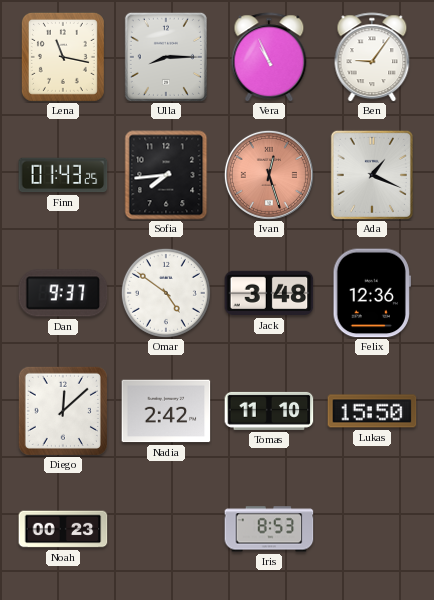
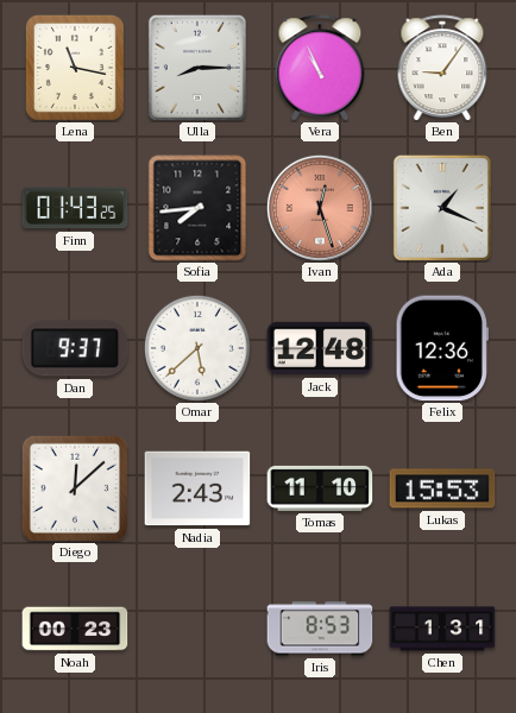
Omar: 4:51 -> 5:38 (197, 348)
Jack: 3:48 -> 12:48 (320, 348)
Nadia: 2:42 -> 2:43 (197, 488)
Lukas: 15:50 -> 15:53 (442, 488)
Chen: none -> 1:31 (442, 629)
